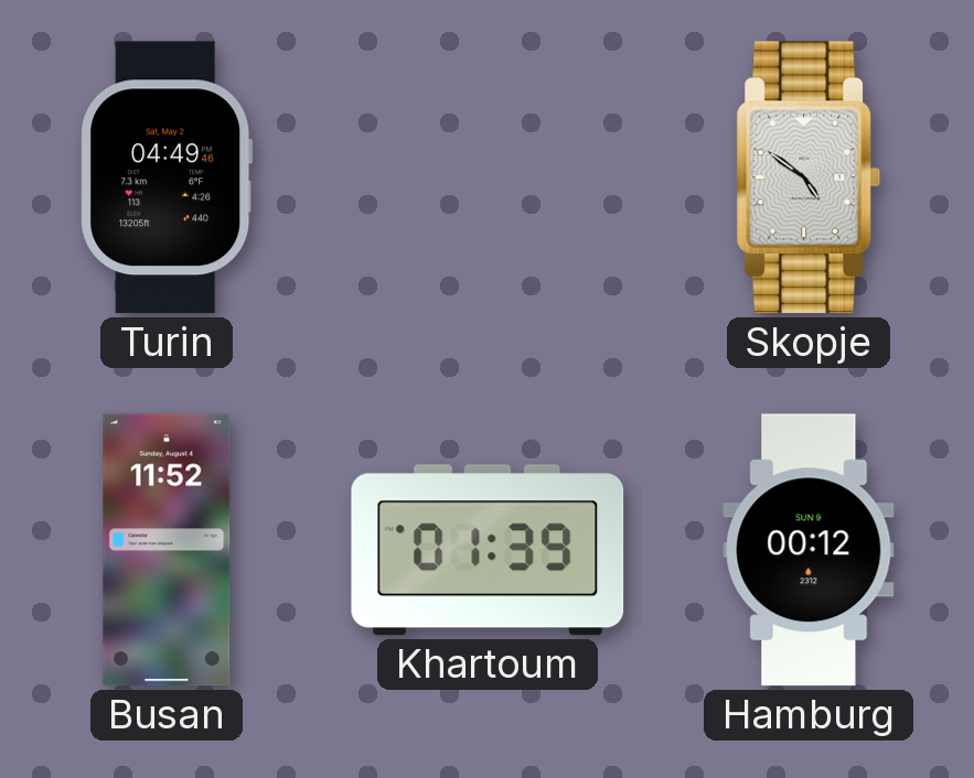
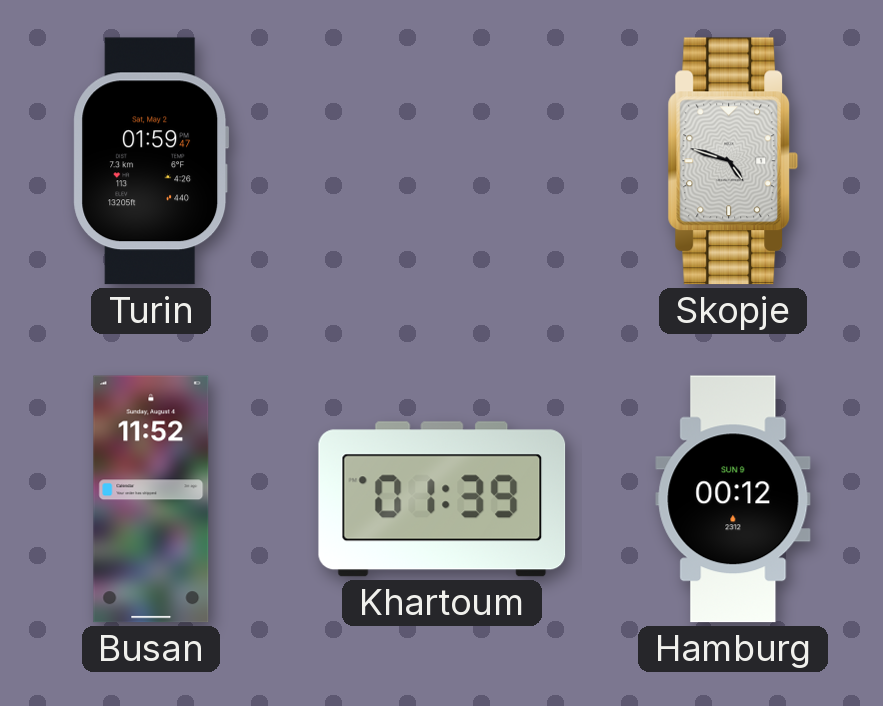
Turin: 04:49 -> 01:59 (151, 161)
Skopje: 4:51 -> 4:48 (733, 161)
